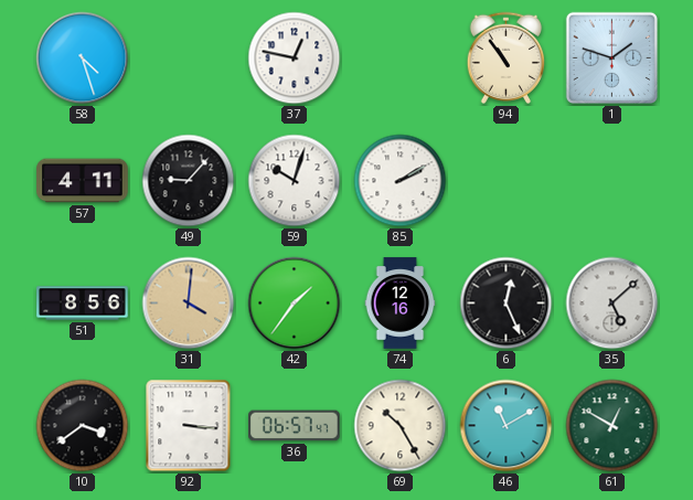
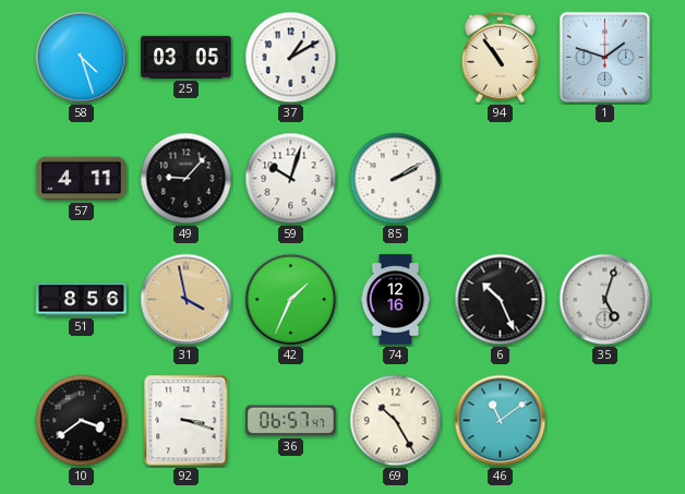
25: none -> 03:05 (187, 57)
37: 12:47 -> 1:10 (291, 58)
31: 4:01 -> 3:58 (187, 300)
42: 1:36 -> 1:34 (291, 300)
6: 12:26 -> 10:26 (501, 300)
35: 5:08 -> 5:03 (605, 300)
92: 3:16 -> 3:18 (187, 421)
46: 11:10 -> 11:09 (501, 421)
61: 12:50 -> none (612, 426)
